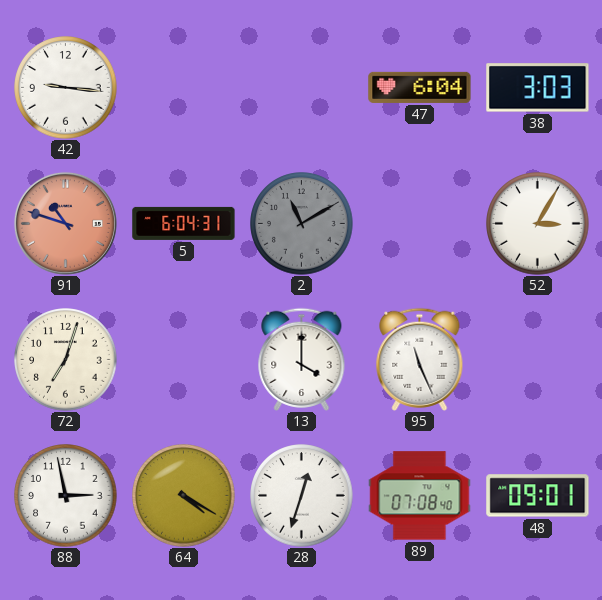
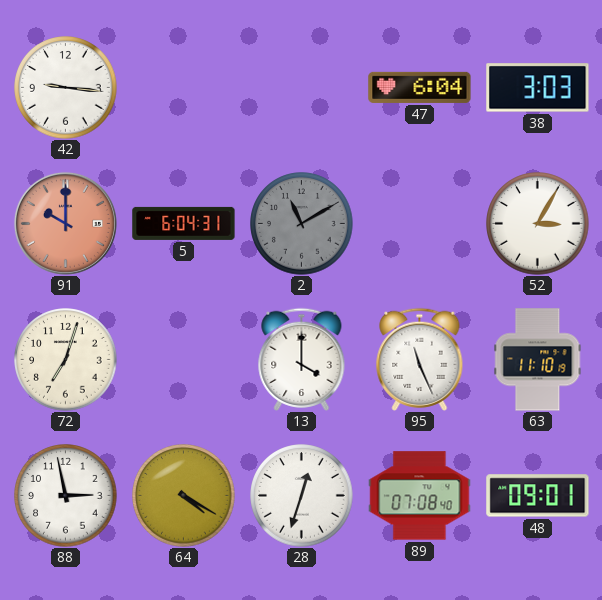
91: 10:48 -> 10:00 (65, 223)
63: none -> 11:10 (538, 360)
